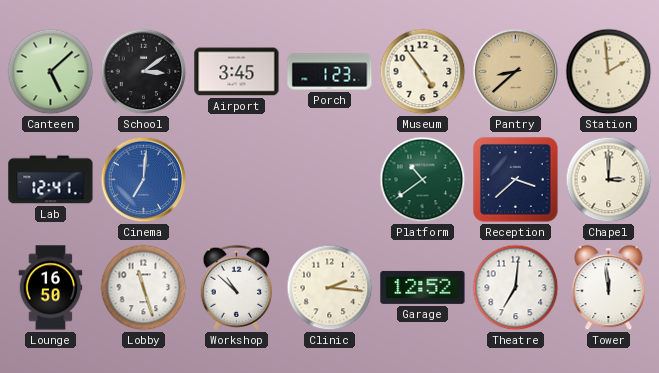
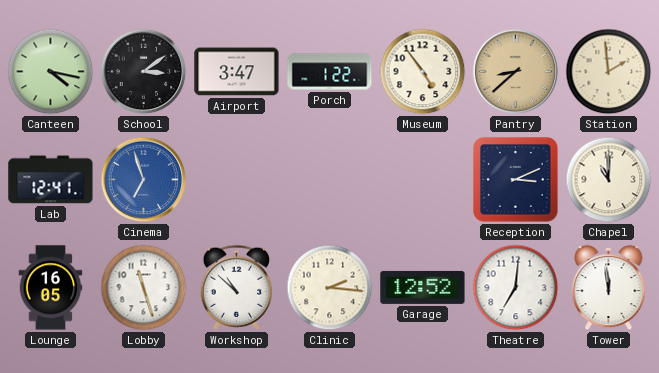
Canteen: 5:08 -> 4:17 (51, 72)
Airport: 3:45 -> 3:47 (237, 72)
Porch: 1:23 -> 1:22 (330, 72)
Cinema: 7:01 -> 6:57 (144, 180)
Platform: 10:39 -> none (423, 180)
Reception: 3:38 -> 3:11 (516, 180)
Chapel: 3:00 -> 11:00 (609, 180)
Lounge: 16:50 -> 16:05 (51, 288)
